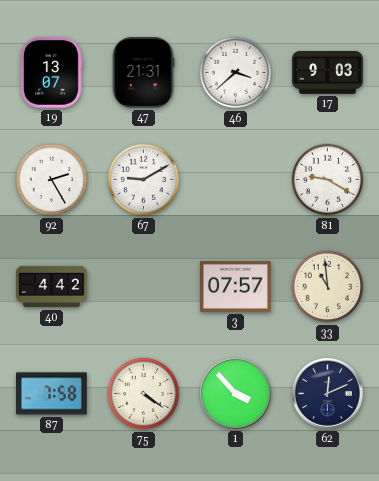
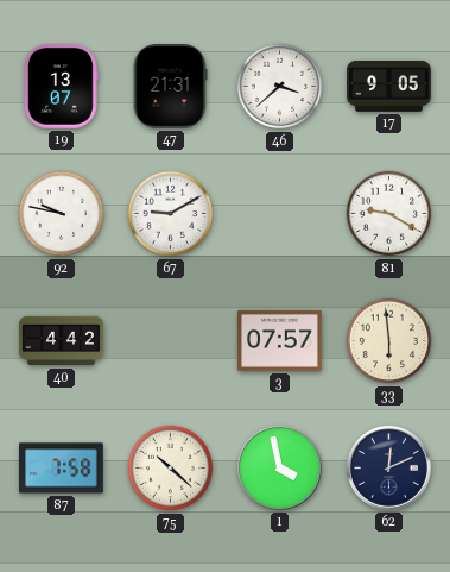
17: 9:03 -> 9:05 (389, 87)
92: 2:25 -> 9:47 (62, 214)
33: 10:59 -> 5:59 (389, 341)
75: 4:21 -> 10:22 (171, 469)
1: 3:53 -> 3:58 (280, 469)
